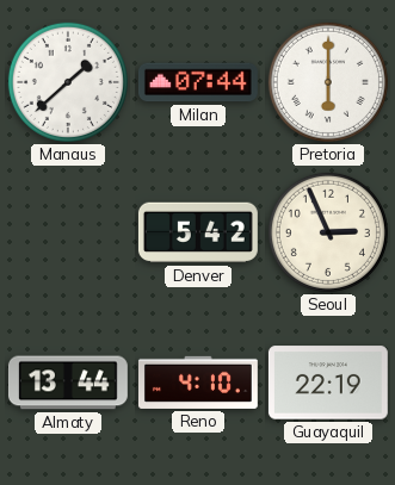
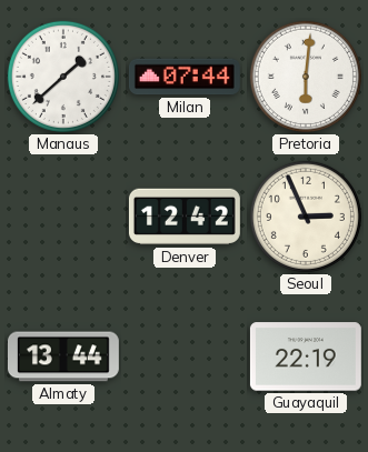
Pretoria: 6:00 -> 6:01 (306, 77)
Denver: 5:42 -> 12:42 (185, 217)
Reno: 4:10 -> none (198, 383)
